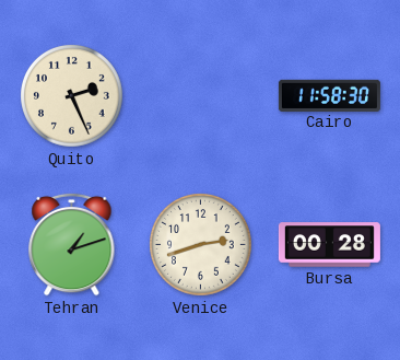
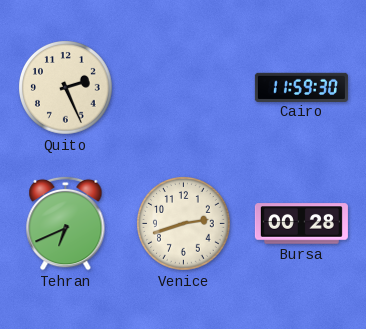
Cairo: 11:58 -> 11:59 (301, 87)
Tehran: 1:12 -> 6:41 (66, 223)
